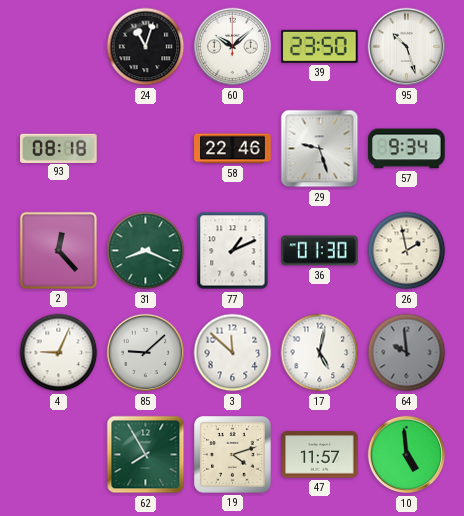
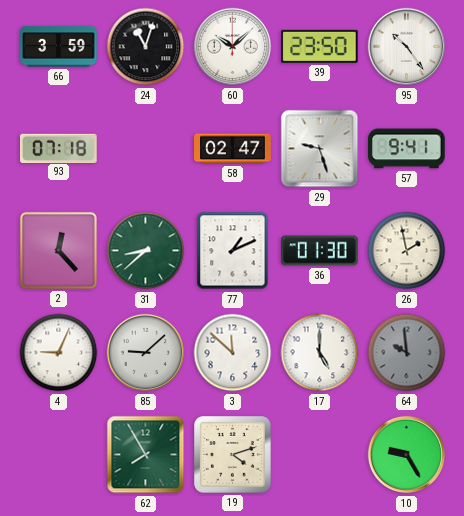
66: none -> 3:59 (59, 47)
95: 10:27 -> 10:24 (407, 47)
93: 08:18 -> 07:18 (59, 148)
58: 22:46 -> 02:47 (233, 149)
57: 9:34 -> 9:41 (407, 149)
31: 8:19 -> 8:38 (146, 251)
17: 5:02 -> 5:00 (320, 353)
47: 11:57 -> none (320, 455)
10: 4:59 -> 9:25 (407, 455)
